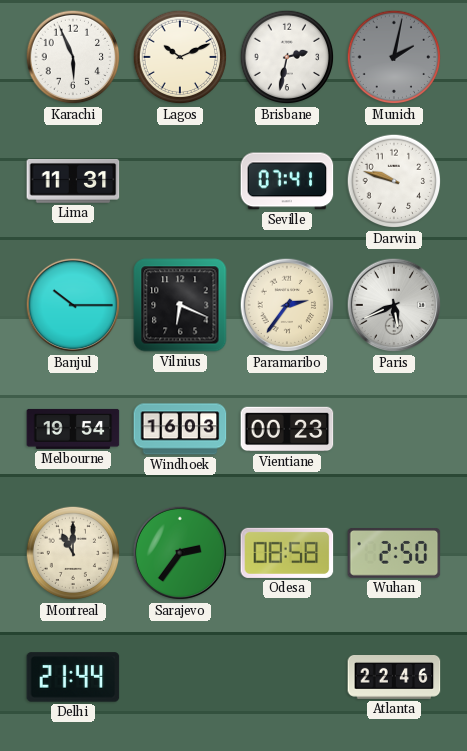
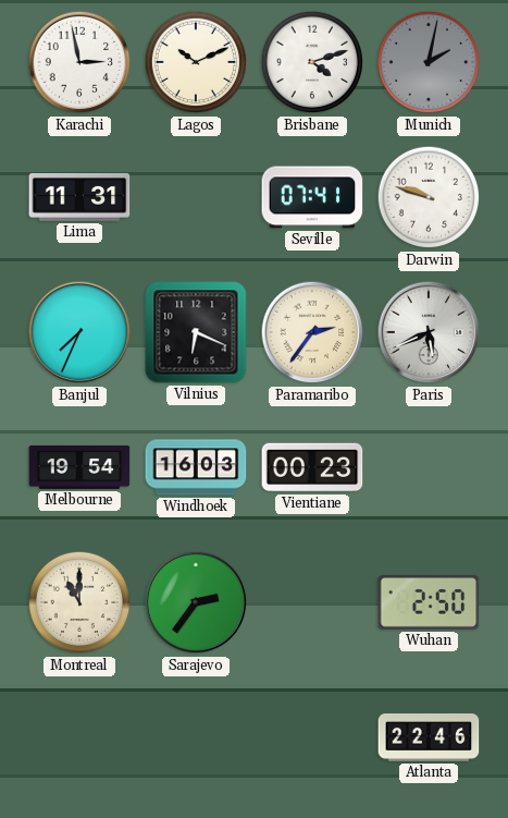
Karachi: 5:56 -> 2:58 (79, 62)
Brisbane: 2:32 -> 4:12 (312, 62)
Banjul: 10:15 -> 7:34 (79, 332)
Odesa: 08:58 -> none (287, 553)
Delhi: 21:44 -> none (73, 677)
